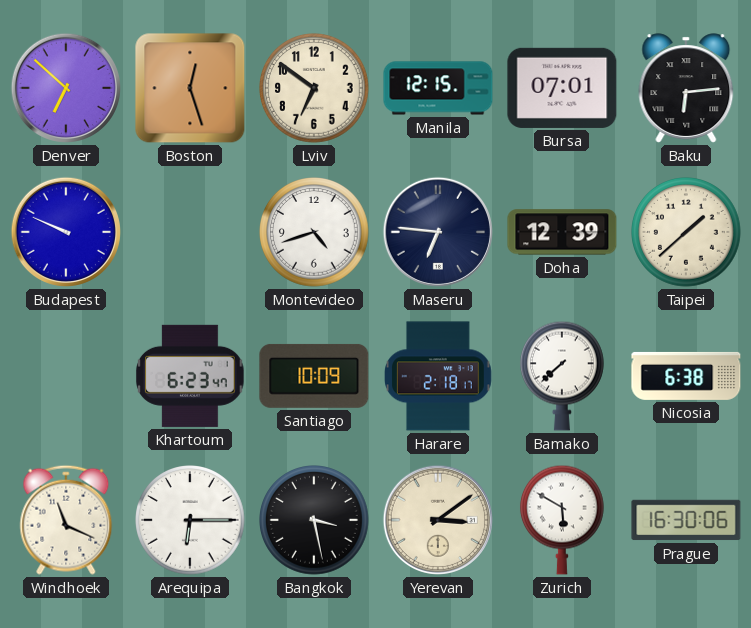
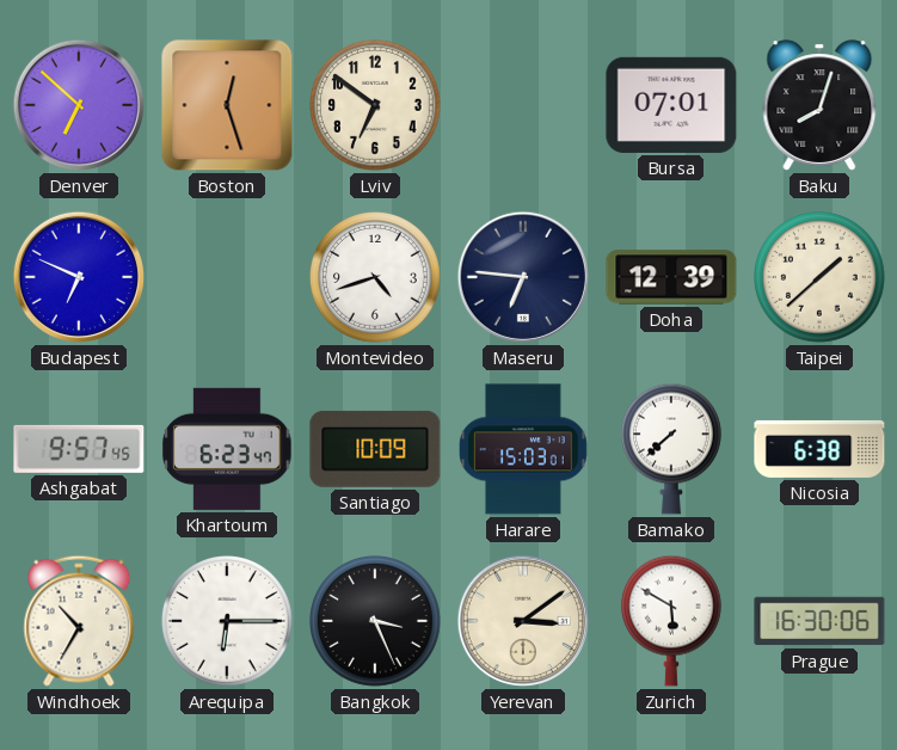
Manila: 12:15 -> none (438, 88)
Baku: 6:14 -> 8:03 (819, 105)
Budapest: 9:49 -> 6:49 (79, 277)
Ashgabat: none -> 9:57 (79, 449)
Harare: 2:18 -> 15:03 (524, 449)
Windhoek: 11:19 -> 10:35 (79, 621)
Bangkok: 3:28 -> 3:26 (376, 622)
